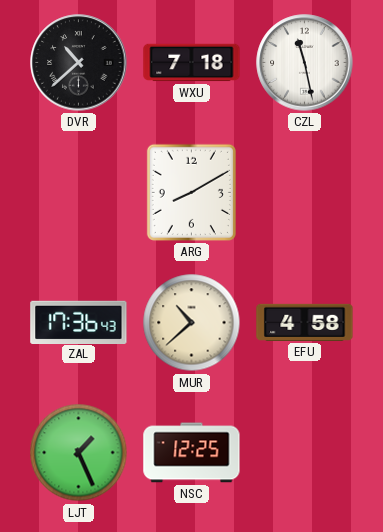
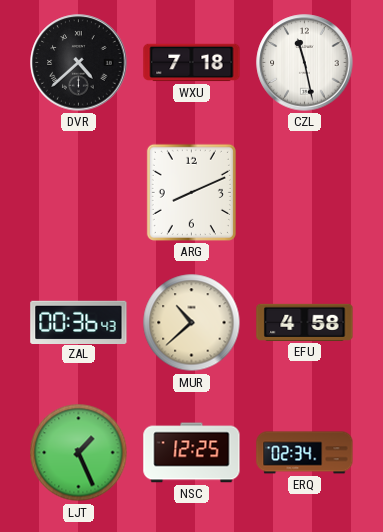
DVR: 10:38 -> 4:38 (79, 63)
ARG: 8:10 -> 8:11 (191, 192)
ZAL: 17:36 -> 00:36 (79, 322)
ERQ: none -> 02:34 (305, 453)
